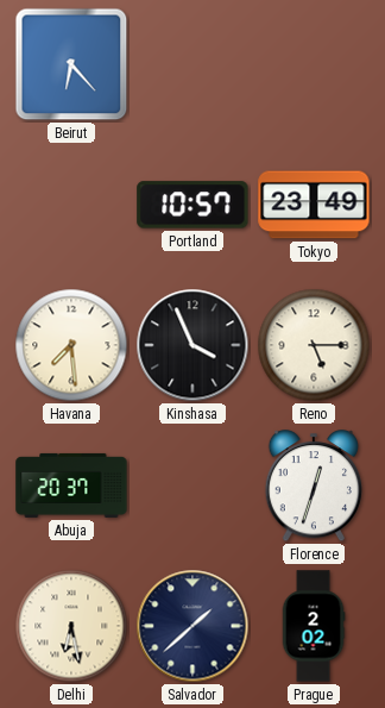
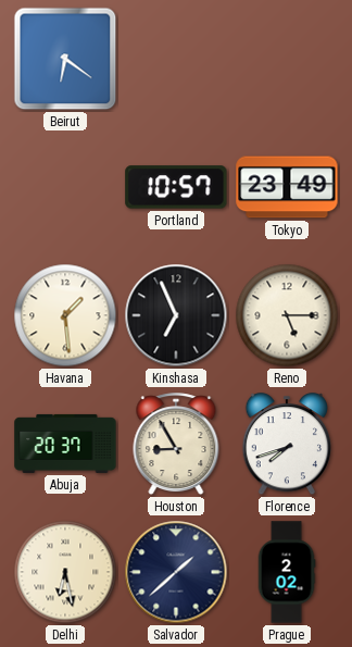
Beirut: 6:23 -> 6:21 (65, 59)
Havana: 7:29 -> 1:29 (65, 315)
Kinshasa: 3:56 -> 6:56 (176, 315)
Houston: none -> 8:55 (176, 445)
Florence: 12:33 -> 7:42 (286, 445)
